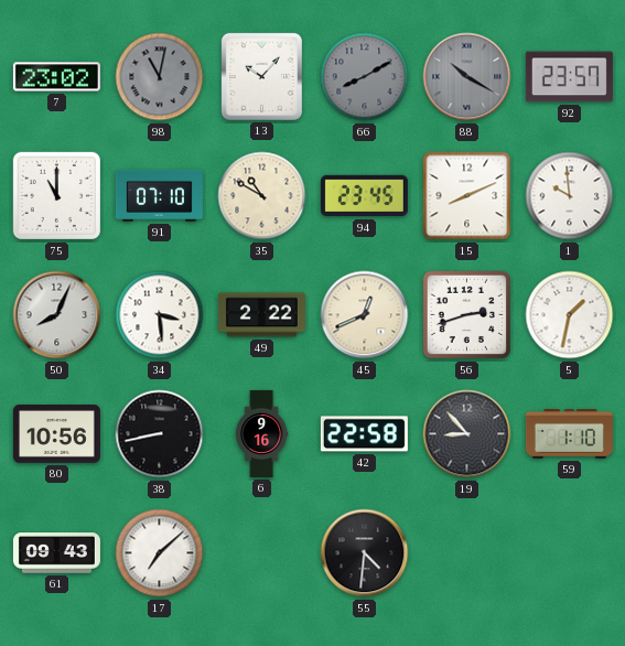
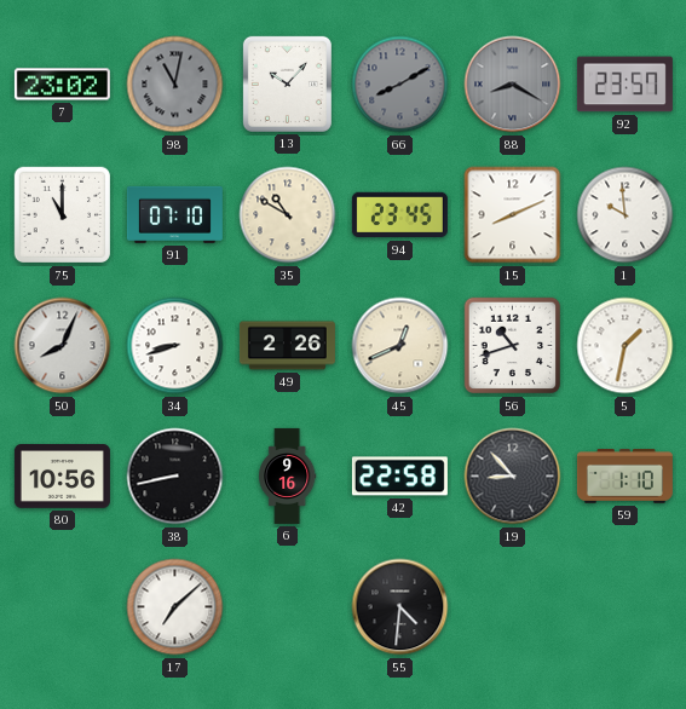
88: 10:20 -> 8:20 (513, 85)
34: 3:29 -> 8:42 (175, 346)
49: 2:22 -> 2:26 (287, 346)
56: 2:42 -> 10:42 (513, 346)
61: 09:43 -> none (56, 553)
